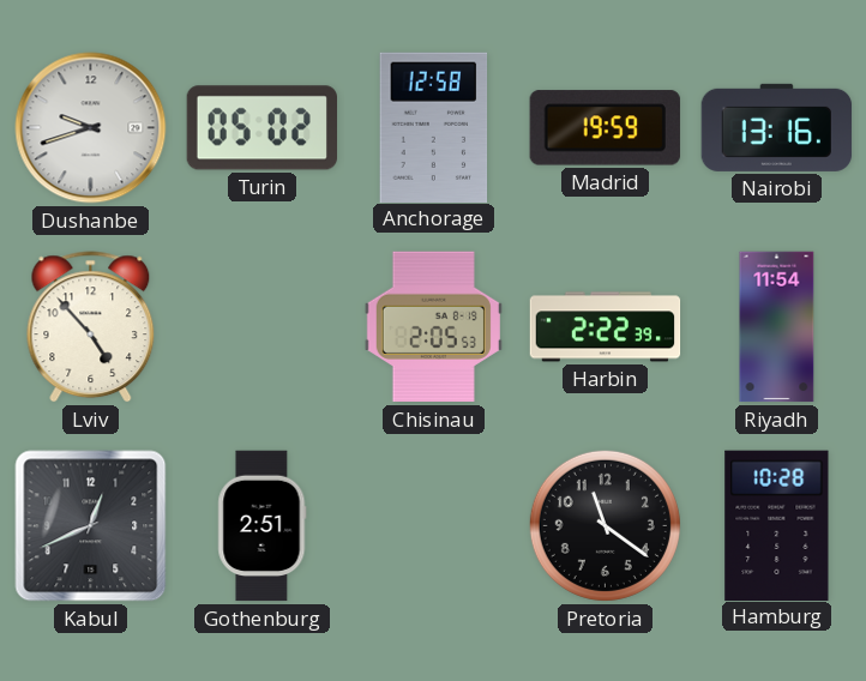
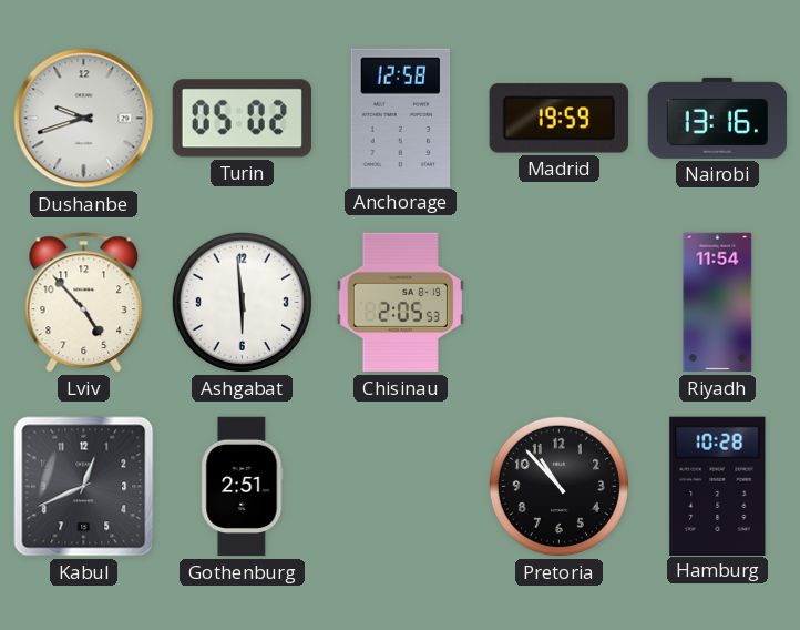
Ashgabat: none -> 5:59 (242, 302)
Harbin: 2:22 -> none (606, 327)
Pretoria: 11:21 -> 10:53 (558, 486)
